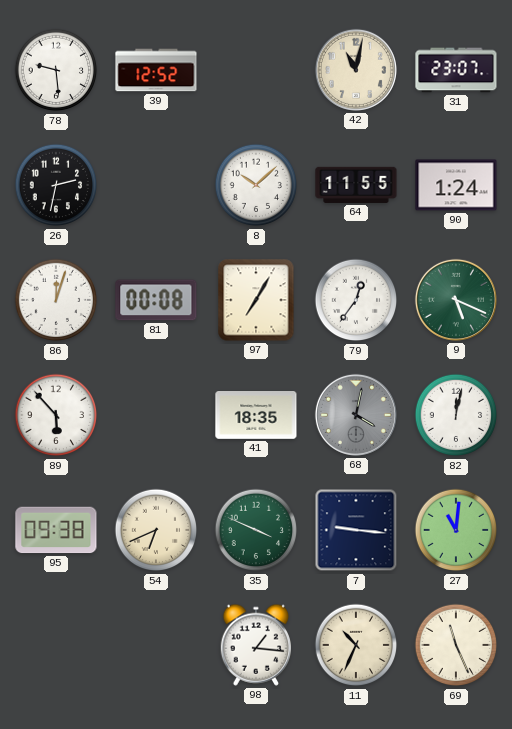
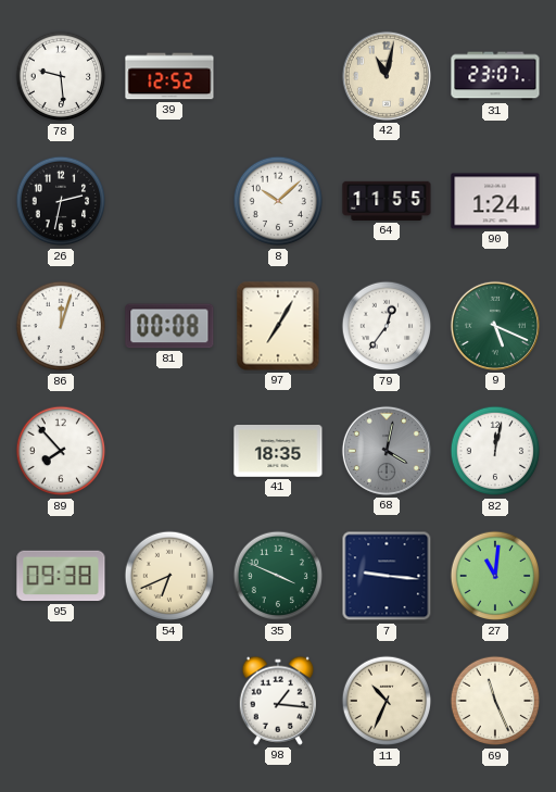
89: 5:53 -> 7:53 (61, 451)
